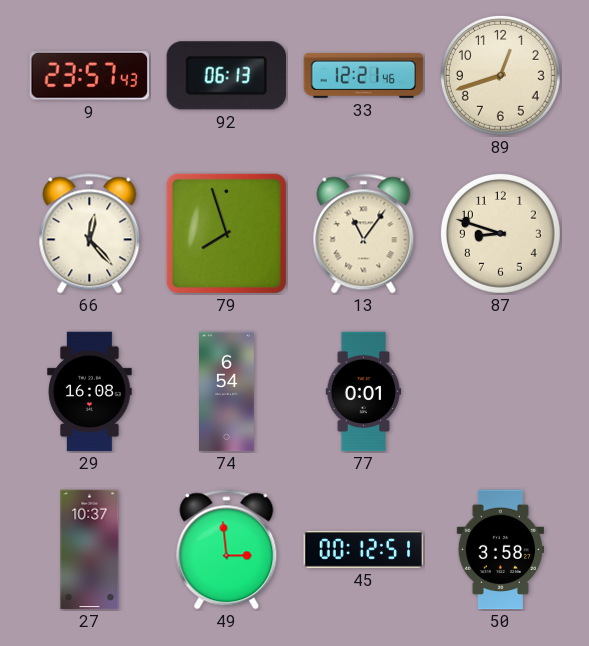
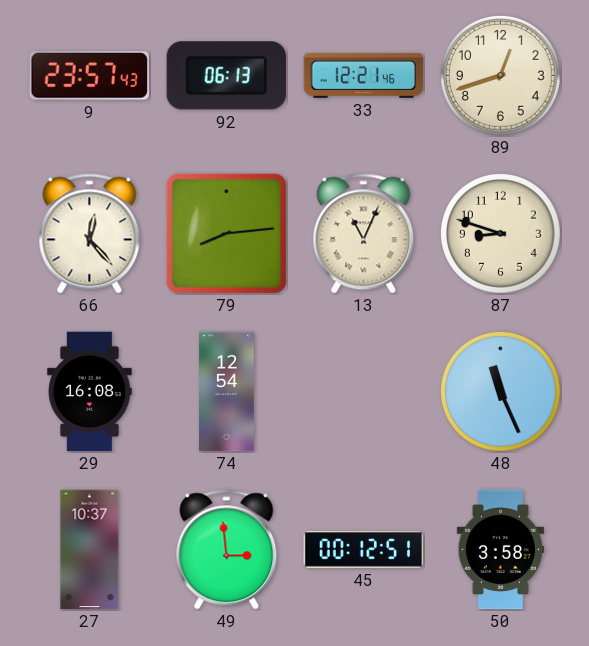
79: 7:57 -> 8:14 (226, 233)
13: 11:06 -> 11:04 (364, 234)
74: 6:54 -> 12:54 (227, 392)
77: 0:01 -> none (364, 392)
48: none -> 11:26 (500, 391)
